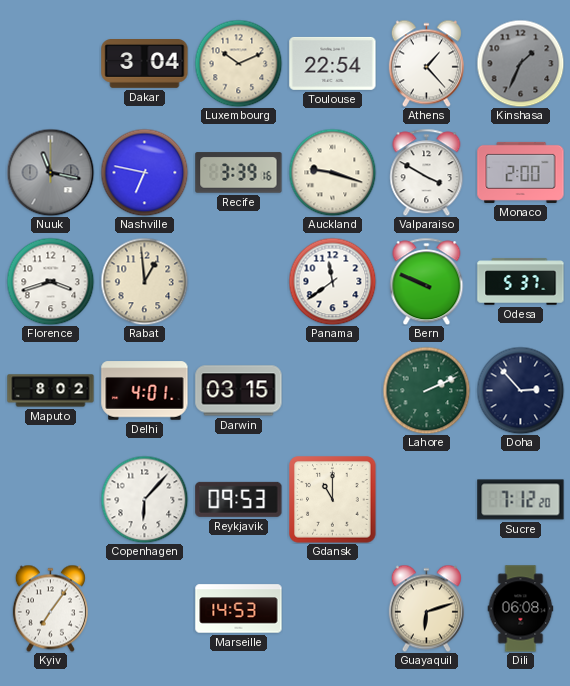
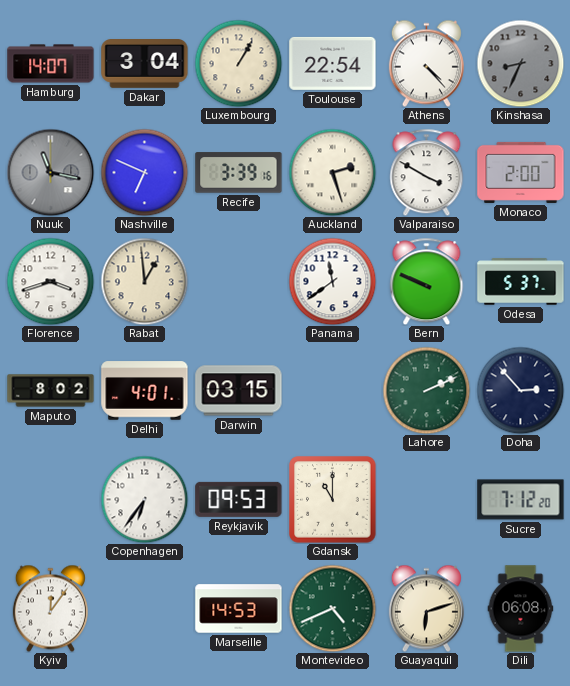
Hamburg: none -> 14:07 (51, 64)
Luxembourg: 10:11 -> 1:05 (238, 63)
Athens: 1:23 -> 4:23 (426, 63)
Kinshasa: 1:34 -> 8:34 (520, 63)
Nashville: 6:47 -> 6:49 (144, 172)
Auckland: 9:18 -> 2:27 (332, 172)
Copenhagen: 6:07 -> 6:36 (144, 499)
Kyiv: 7:06 -> 12:06 (50, 608)
Montevideo: none -> 4:41 (332, 608)
